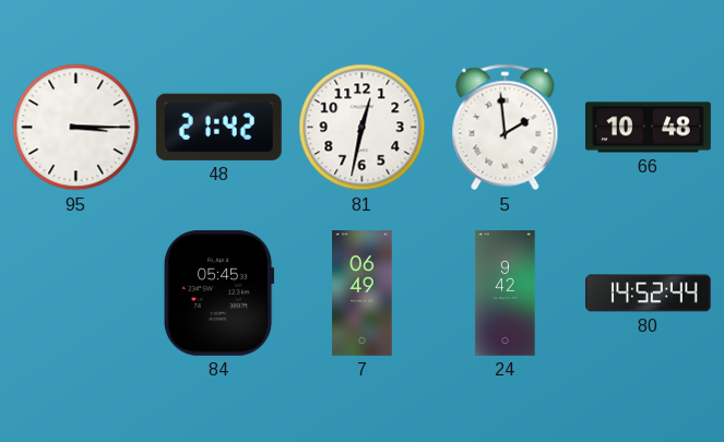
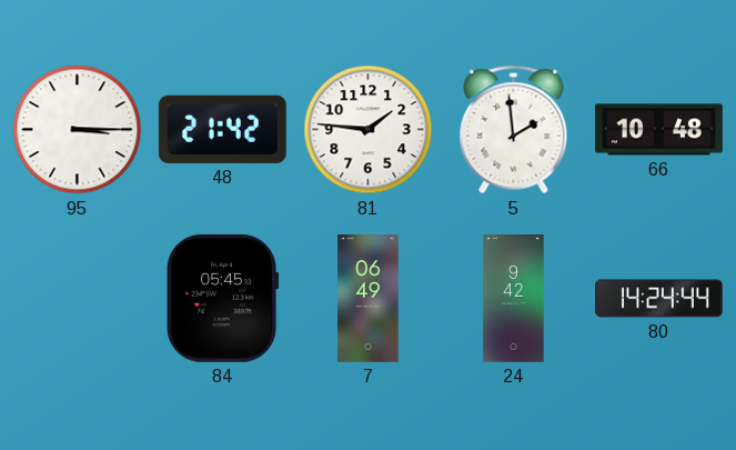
81: 12:32 -> 1:46 (369, 130)
80: 14:52 -> 14:24 (659, 299)
